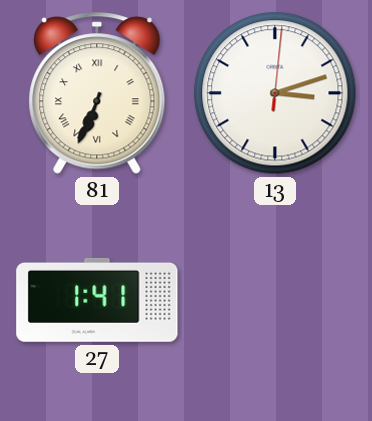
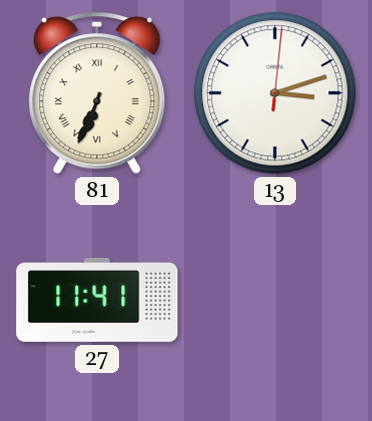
27: 1:41 -> 11:41 (97, 300)
